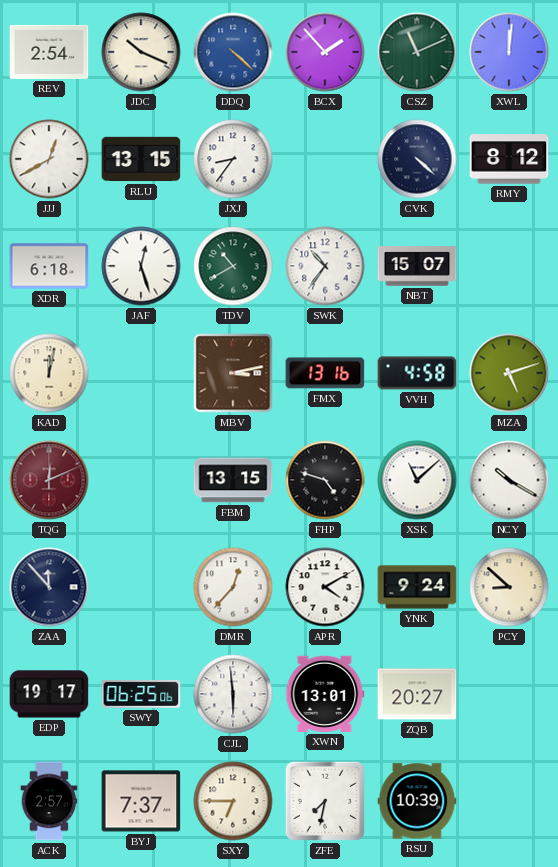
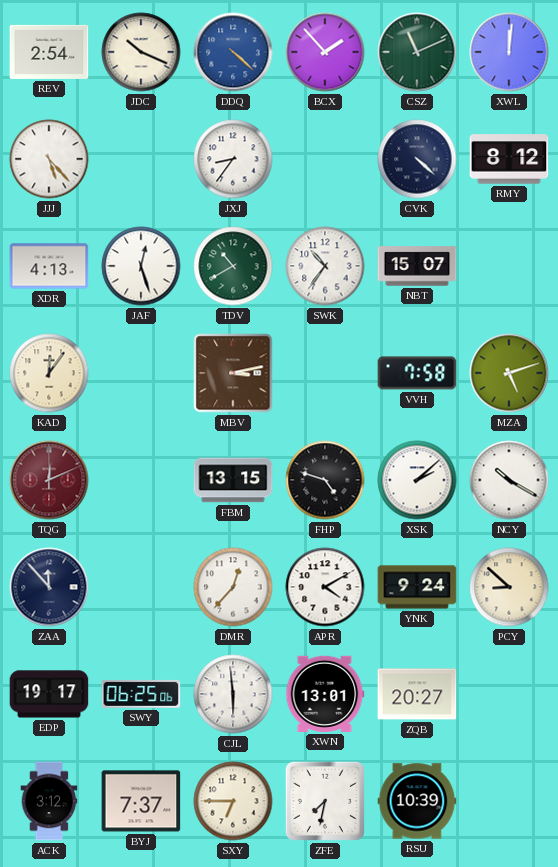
JJJ: 12:40 -> 5:23 (49, 159)
RLU: 13:15 -> none (141, 159)
XDR: 6:18 -> 4:13 (49, 266)
KAD: 12:02 -> 12:06 (49, 373)
FMX: 13:16 -> none (325, 373)
VVH: 4:58 -> 7:58 (417, 373)
XSK: 11:08 -> 2:08 (417, 480)
ACK: 2:57 -> 3:12 (49, 801)
